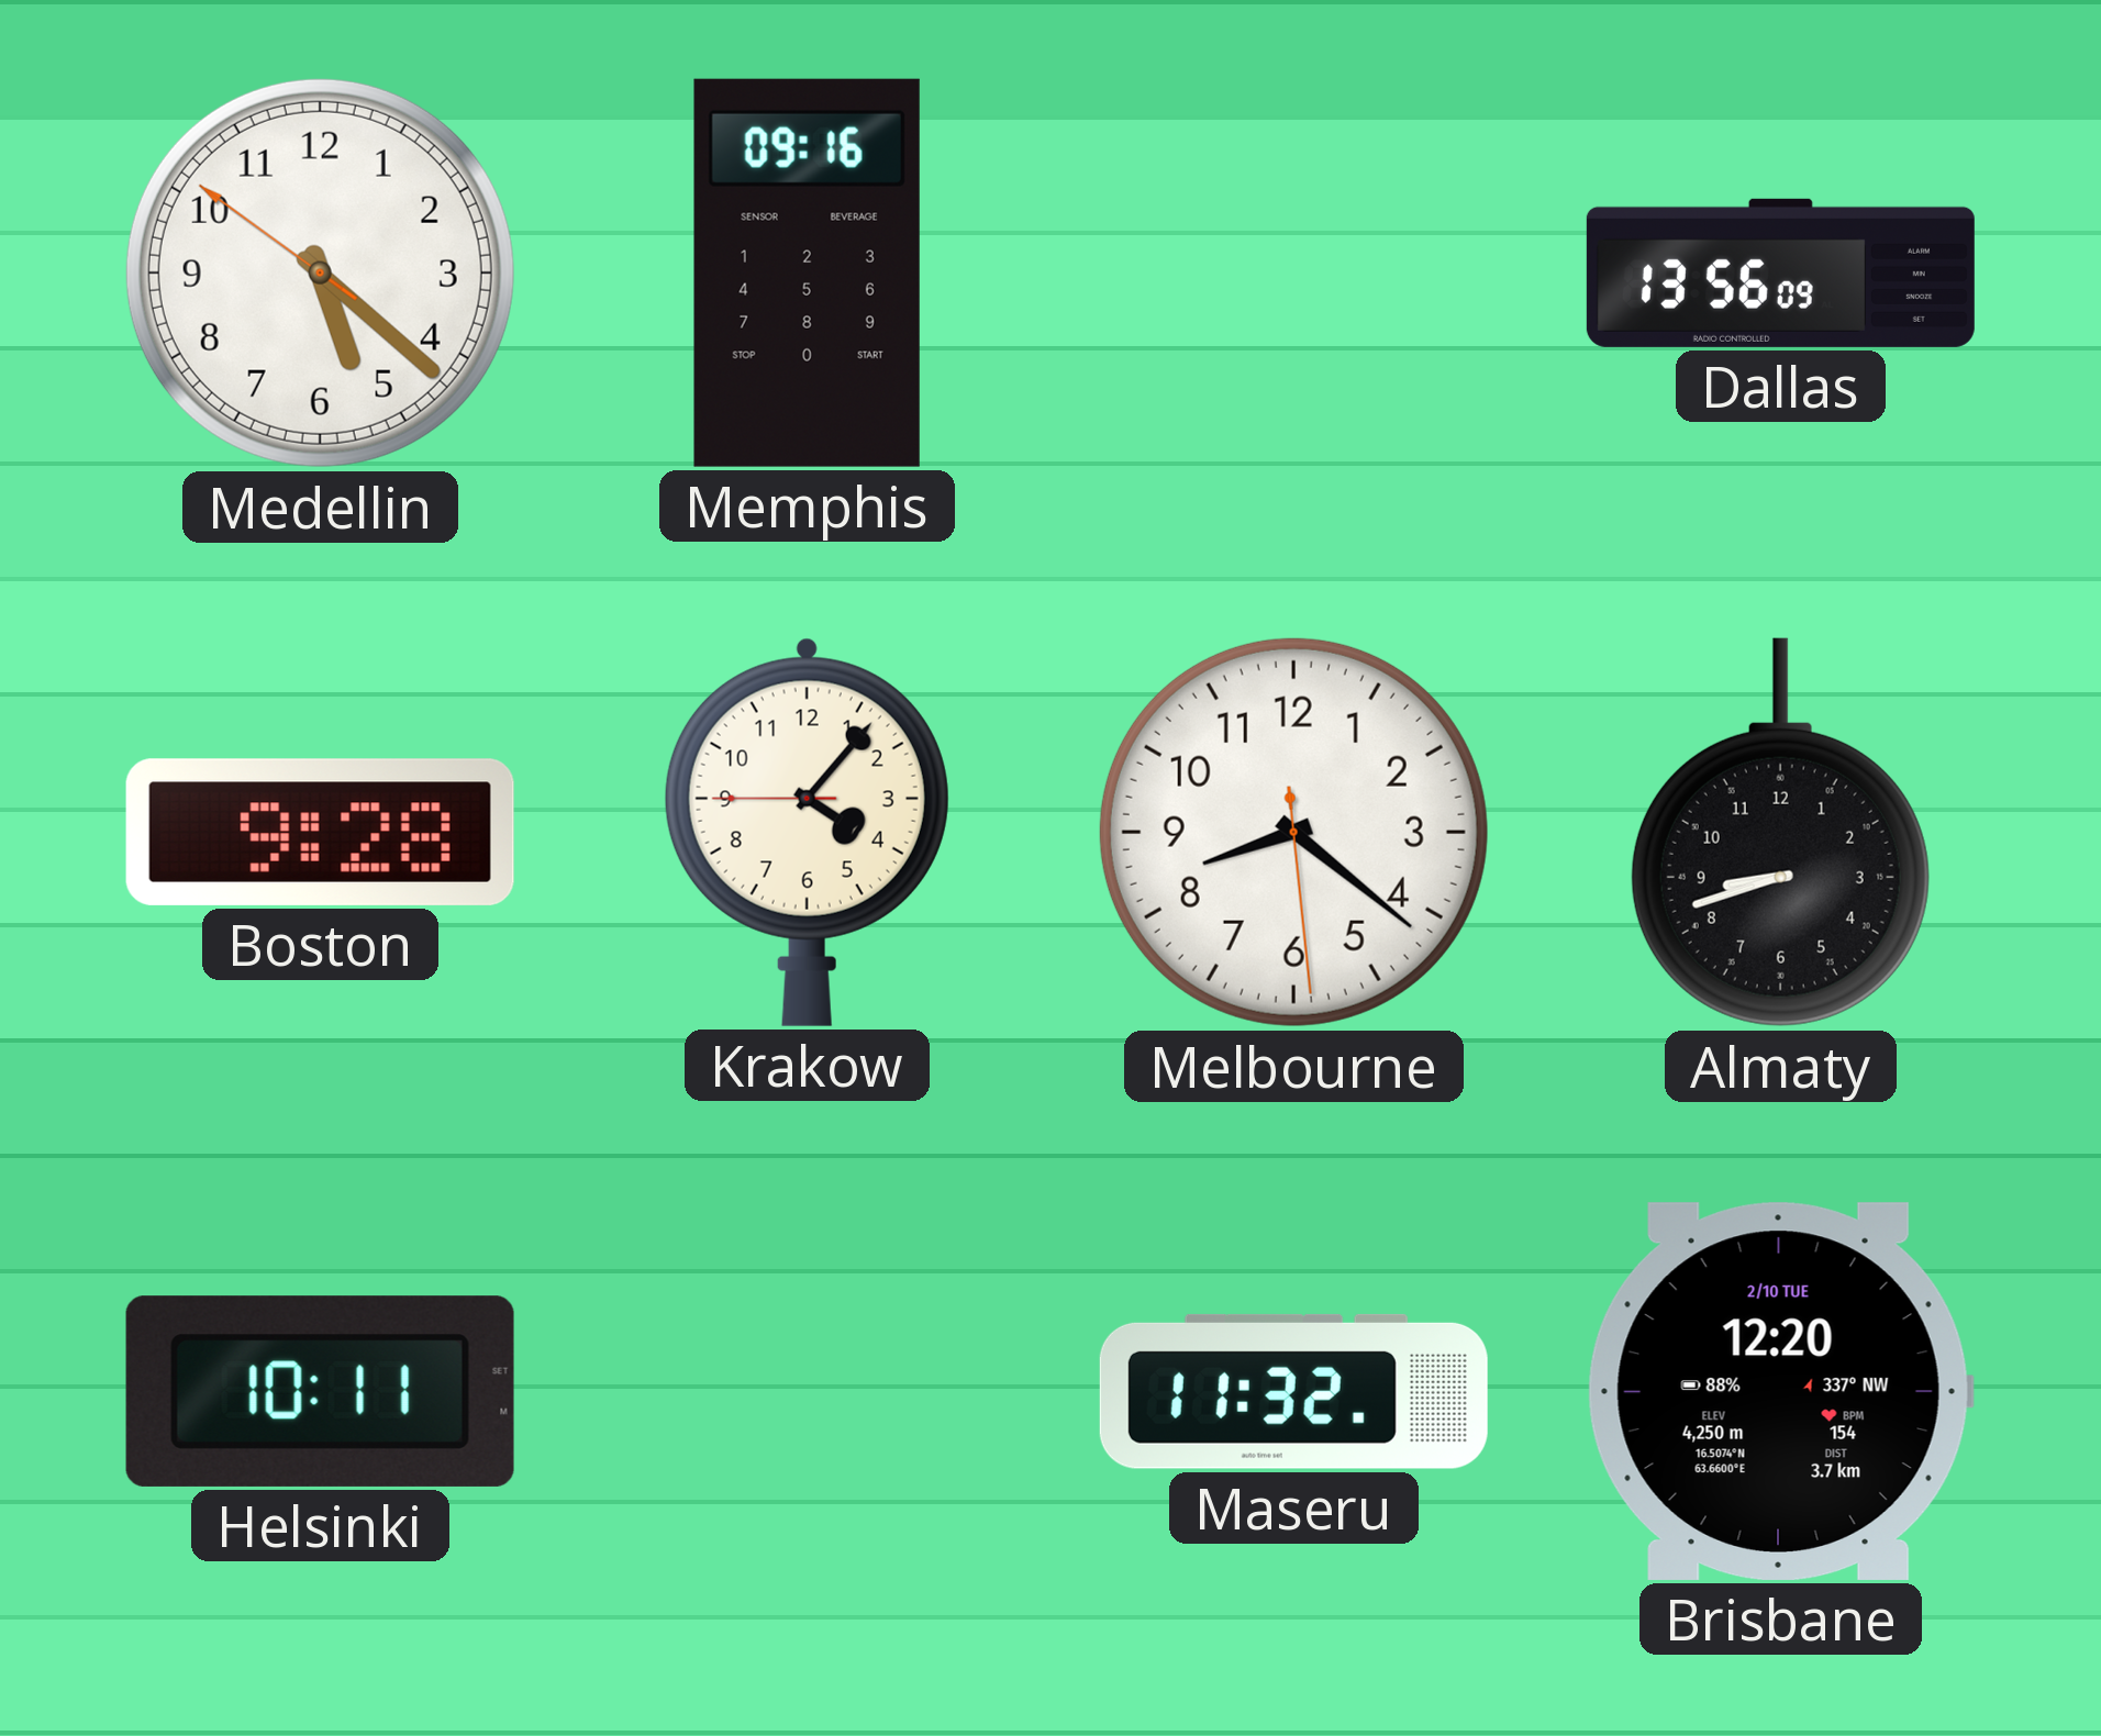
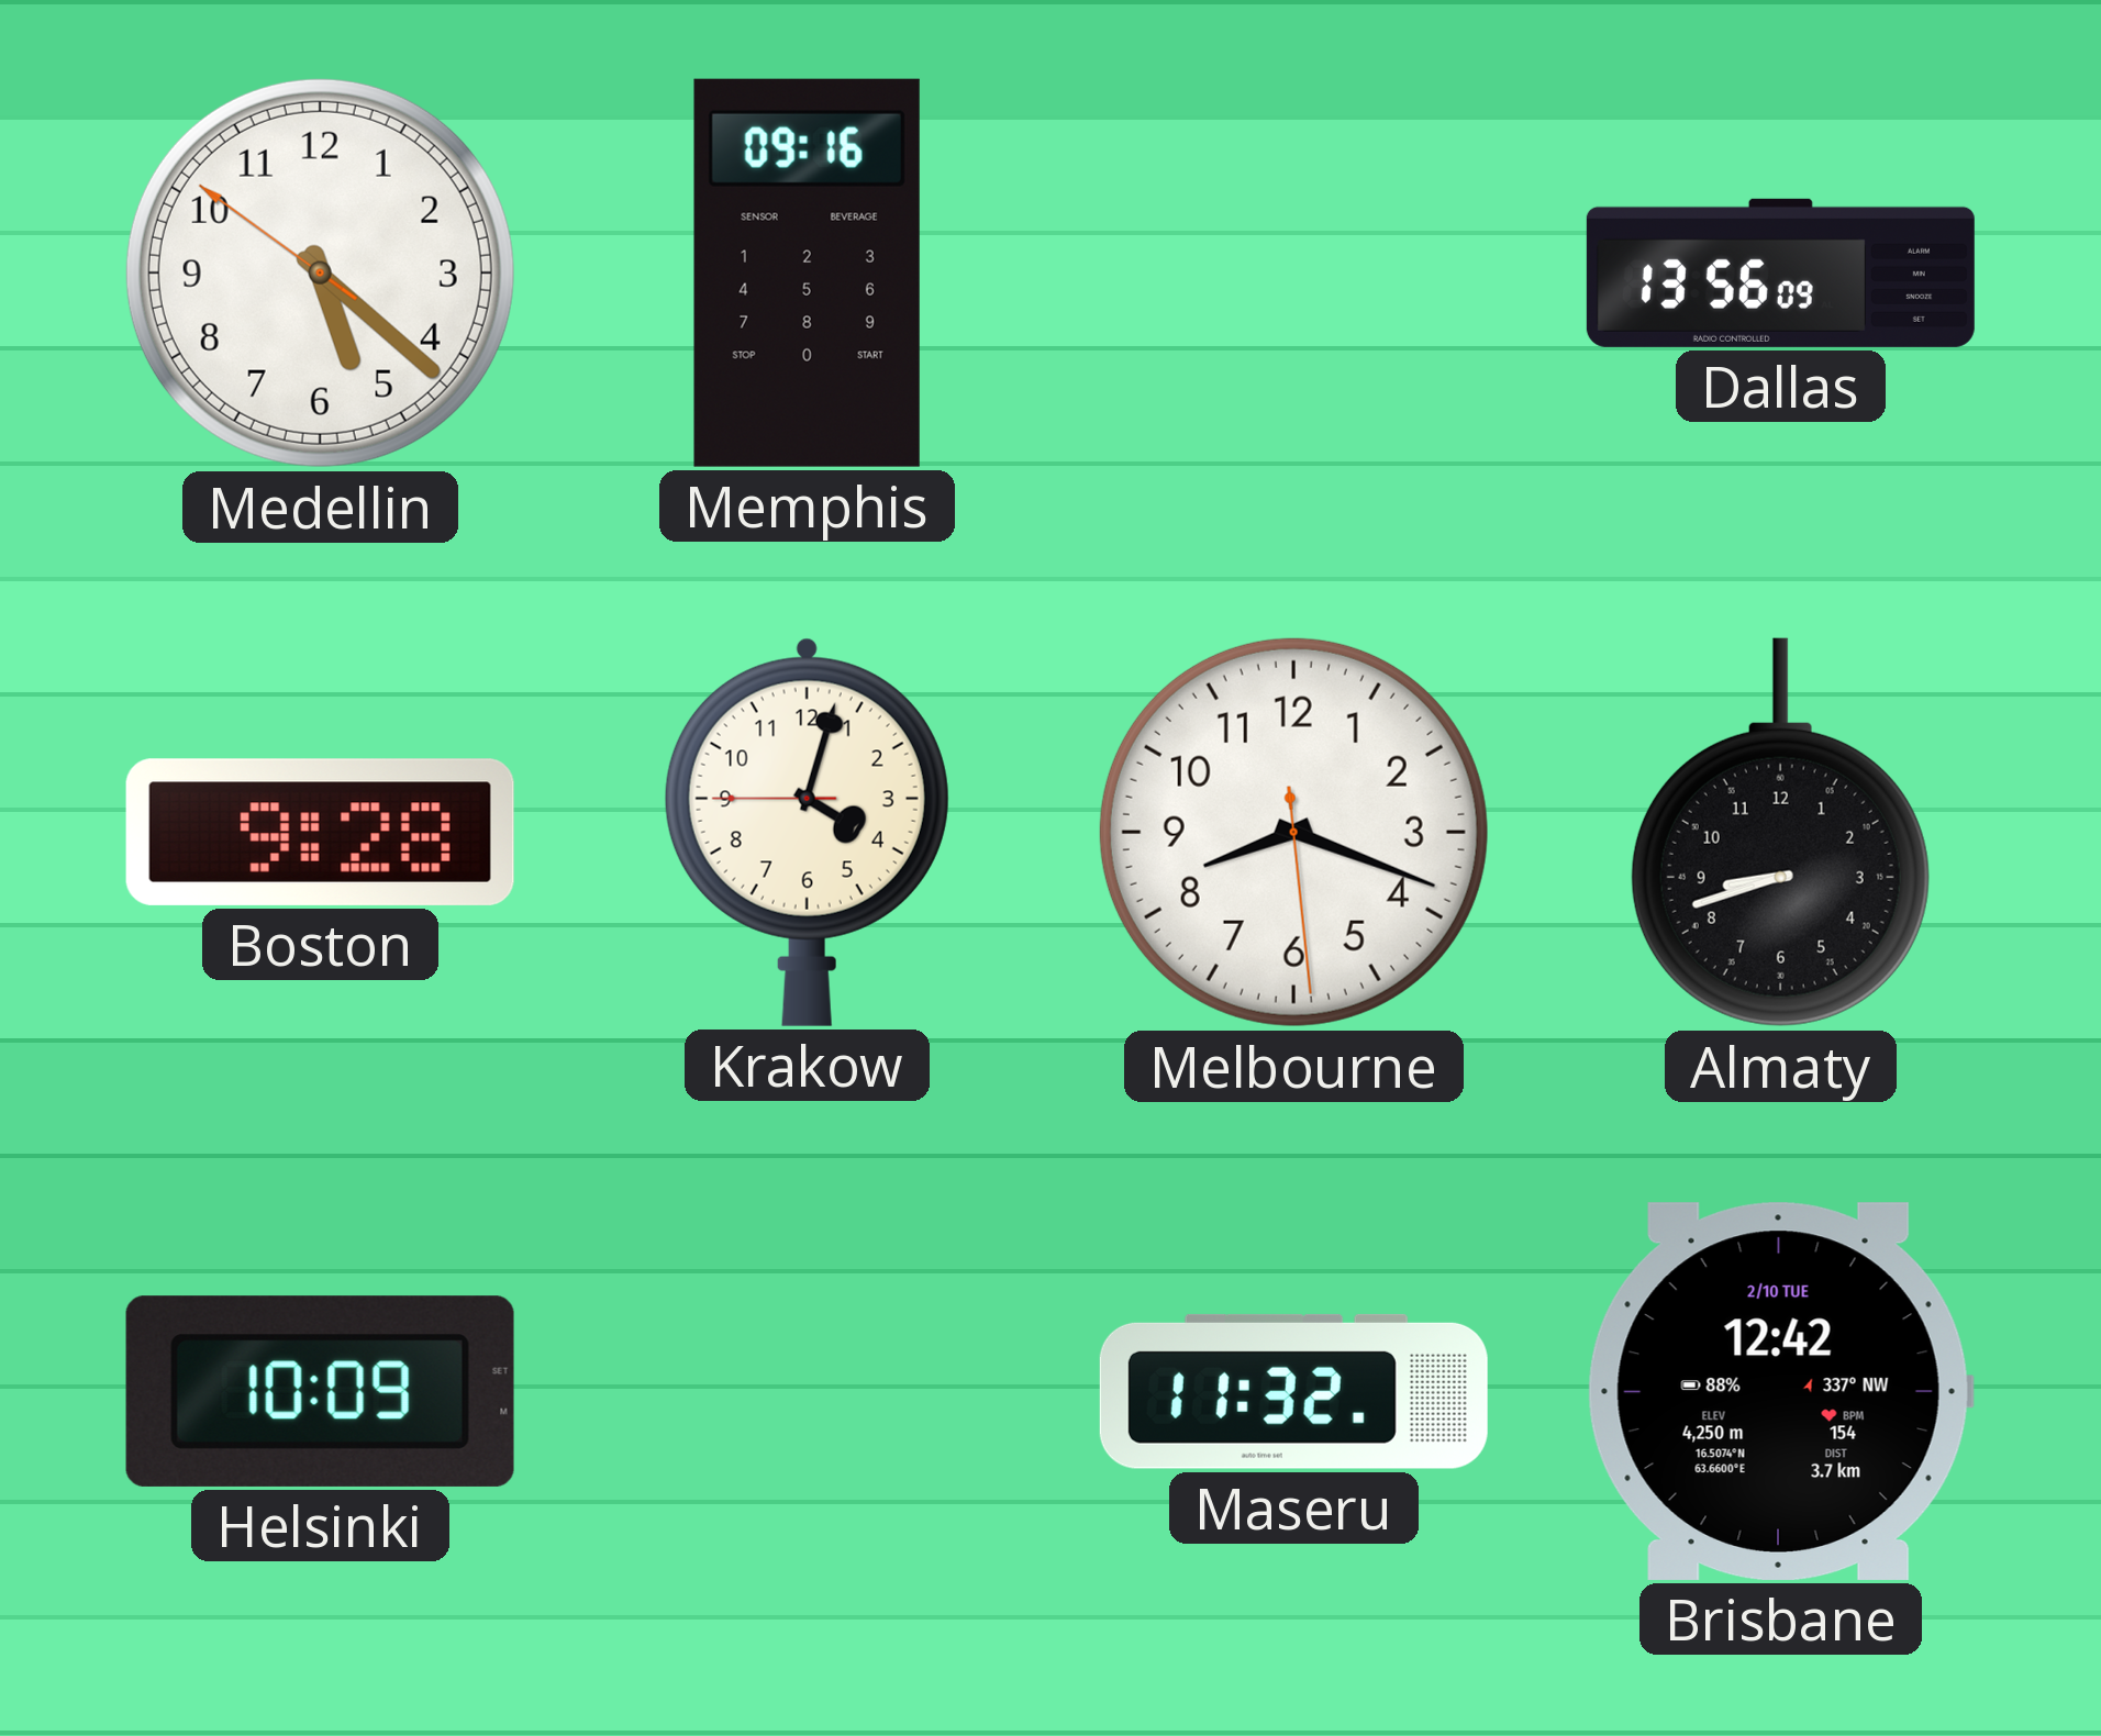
Krakow: 4:06 -> 4:02 (807, 832)
Melbourne: 8:21 -> 8:18 (1293, 832)
Helsinki: 10:11 -> 10:09 (320, 1391)
Brisbane: 12:20 -> 12:42 (1780, 1391)
